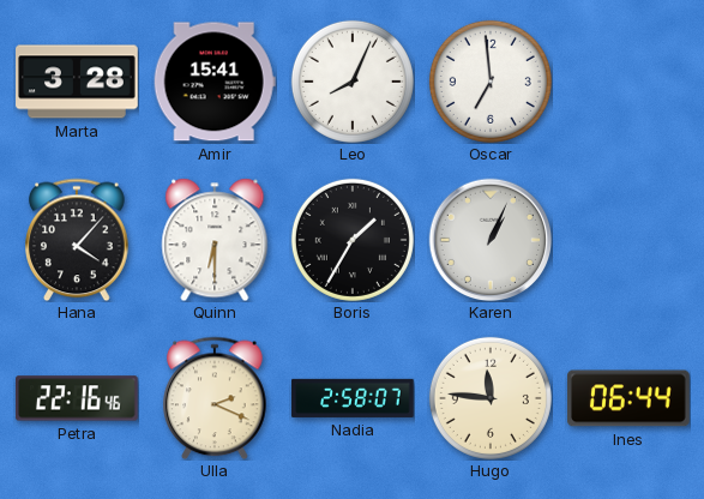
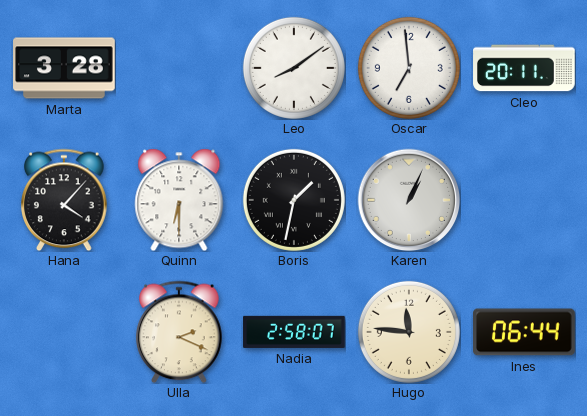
Amir: 15:41 -> none (215, 82)
Leo: 8:04 -> 8:09 (294, 68)
Cleo: none -> 20:11 (524, 68)
Boris: 1:35 -> 1:32 (294, 200)
Petra: 22:16 -> none (78, 398)
